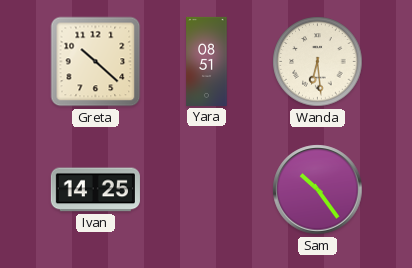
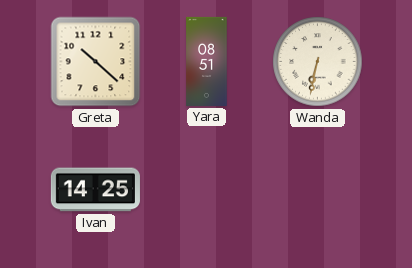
Wanda: 6:29 -> 6:32 (318, 62)
Sam: 10:24 -> none (318, 190)
